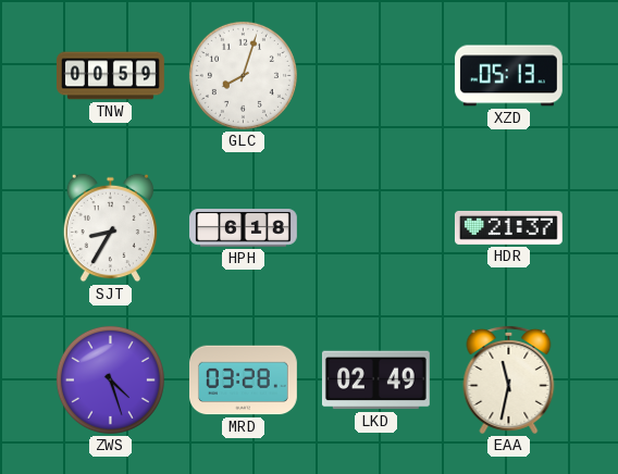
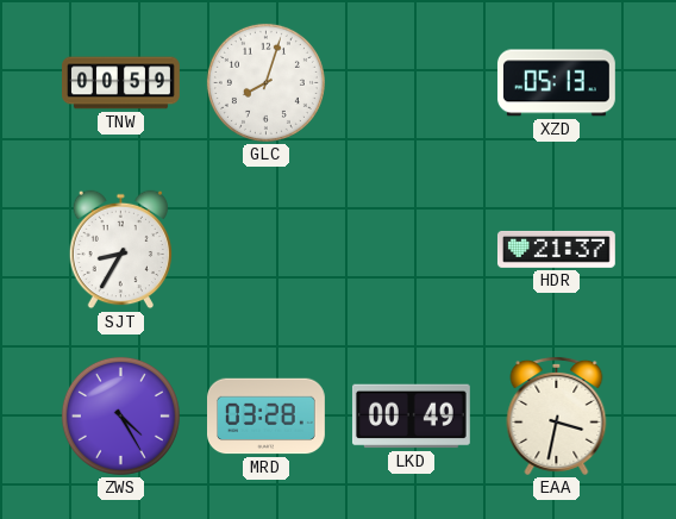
HPH: 6:18 -> none (244, 228)
ZWS: 4:27 -> 4:25 (120, 415)
LKD: 02:49 -> 00:49 (411, 417)
EAA: 11:32 -> 3:32 (557, 415)
